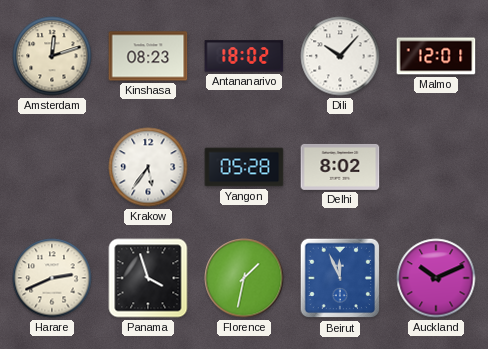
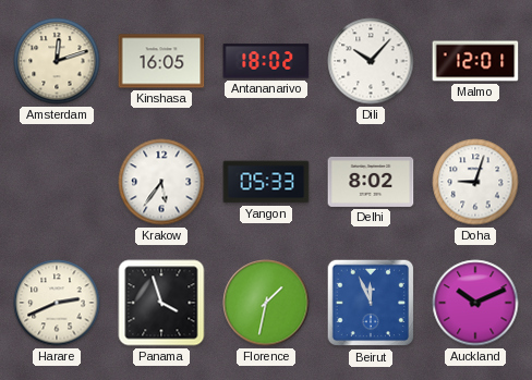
Kinshasa: 08:23 -> 16:05 (161, 61)
Yangon: 05:28 -> 05:33 (266, 182)
Doha: none -> 9:03 (475, 182)
